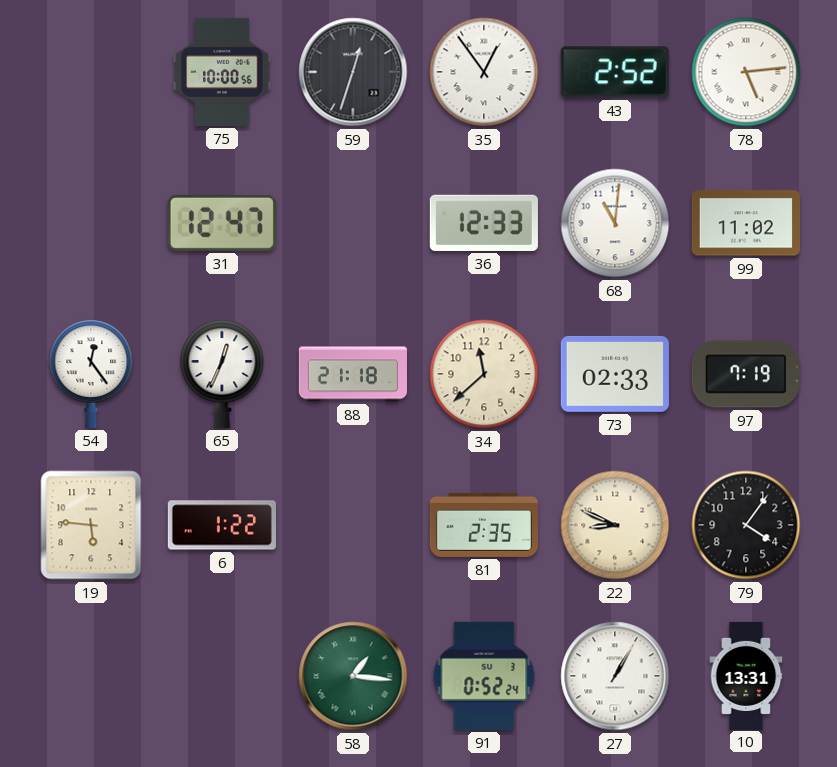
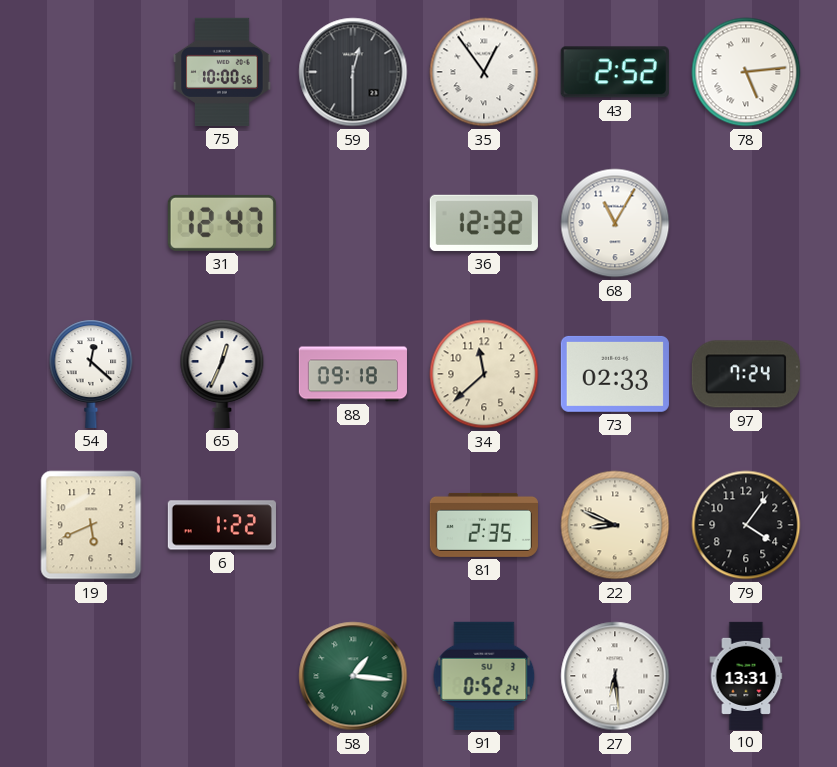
59: 12:33 -> 12:30 (353, 72)
36: 12:33 -> 12:32 (484, 223)
68: 11:01 -> 11:05 (615, 223)
99: 11:02 -> none (746, 223)
54: 12:24 -> 12:22 (91, 374)
88: 21:18 -> 09:18 (353, 374)
97: 7:19 -> 7:24 (746, 374)
19: 5:46 -> 5:41 (91, 525)
27: 1:05 -> 6:29 (615, 676)
